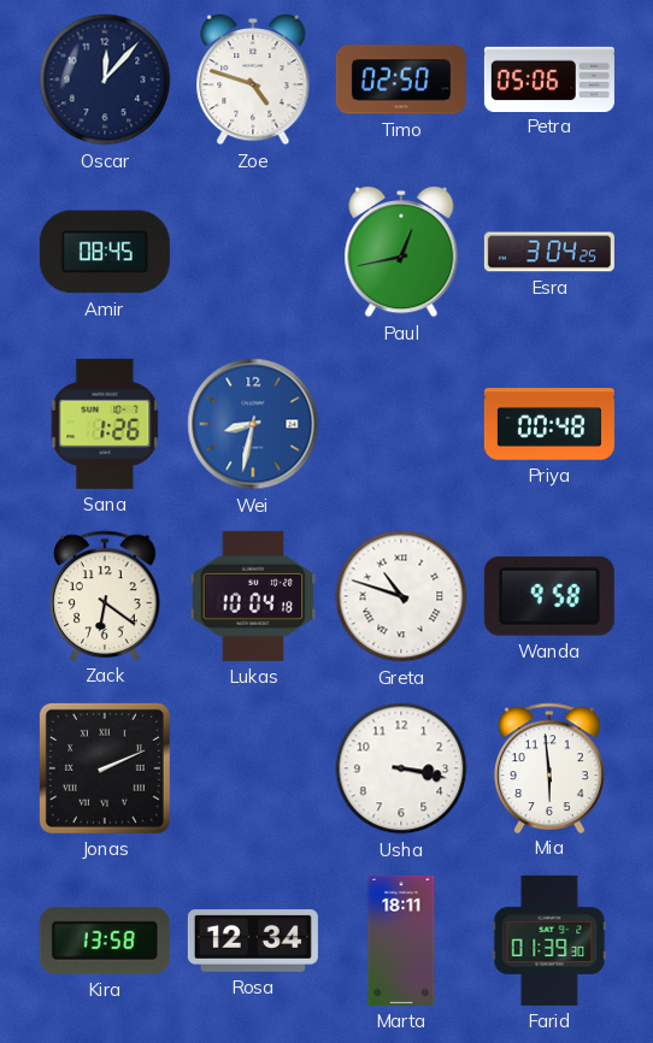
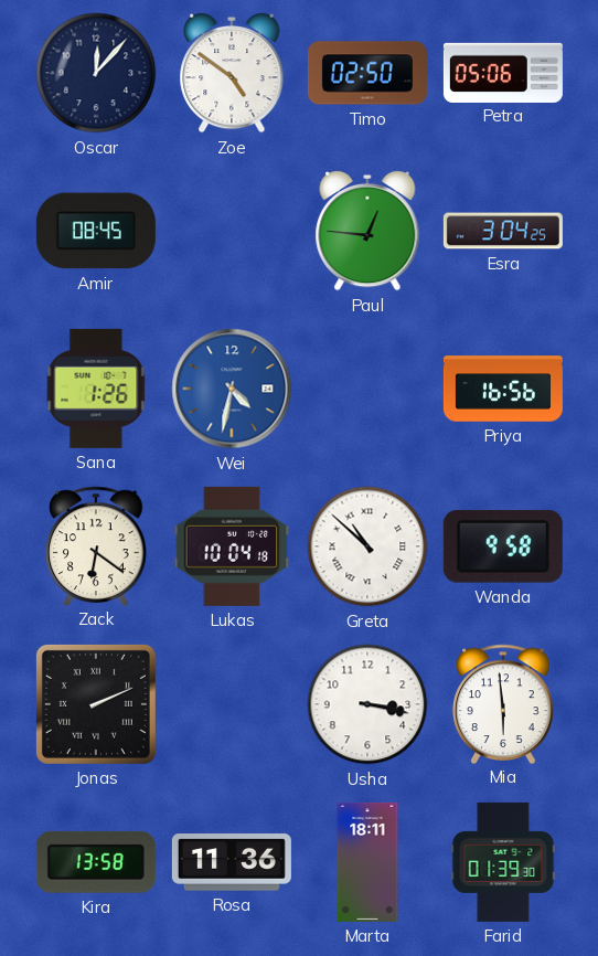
Zoe: 4:48 -> 4:51 (232, 73)
Paul: 12:43 -> 12:46 (367, 231)
Wei: 8:32 -> 4:32 (232, 389)
Priya: 00:48 -> 16:56 (503, 389)
Greta: 10:48 -> 10:52 (367, 546)
Rosa: 12:34 -> 11:36 (232, 862)
